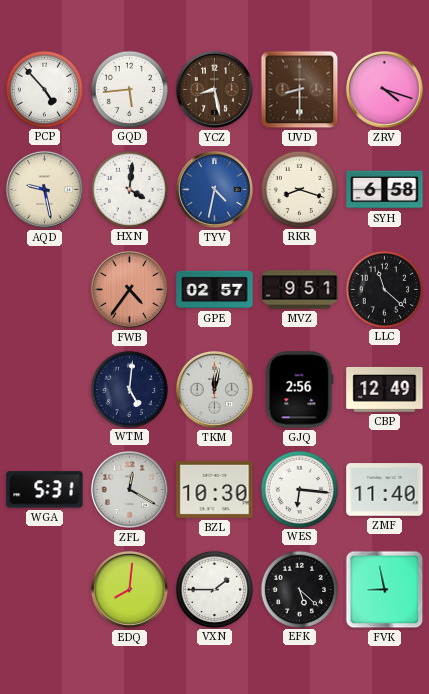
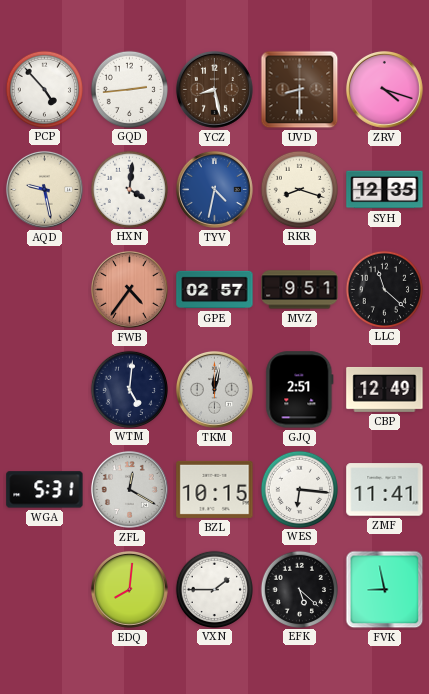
GQD: 5:44 -> 2:44 (129, 89)
SYH: 6:58 -> 12:35 (385, 190)
GJQ: 2:56 -> 2:51 (300, 390)
BZL: 10:30 -> 10:15 (215, 489)
ZMF: 11:40 -> 11:41 (385, 490)
